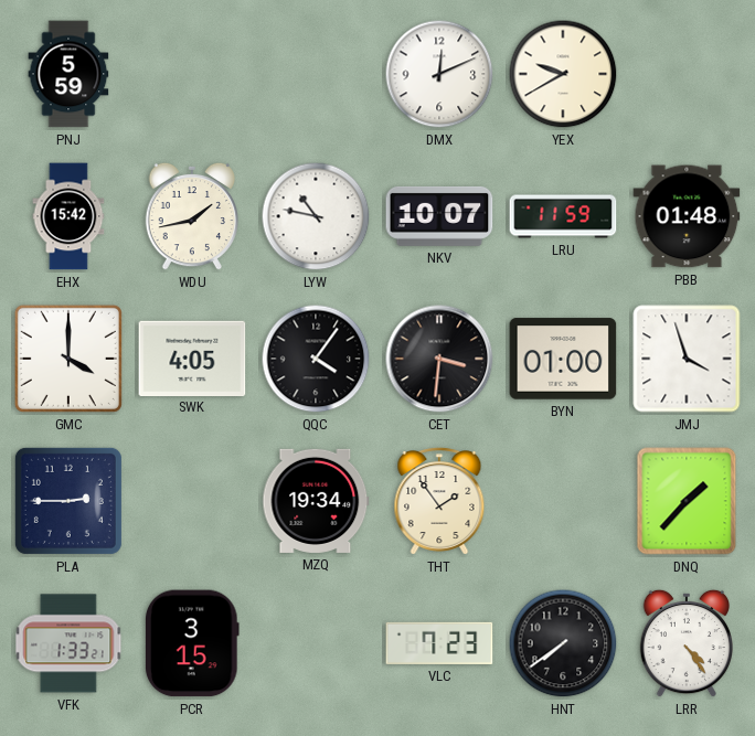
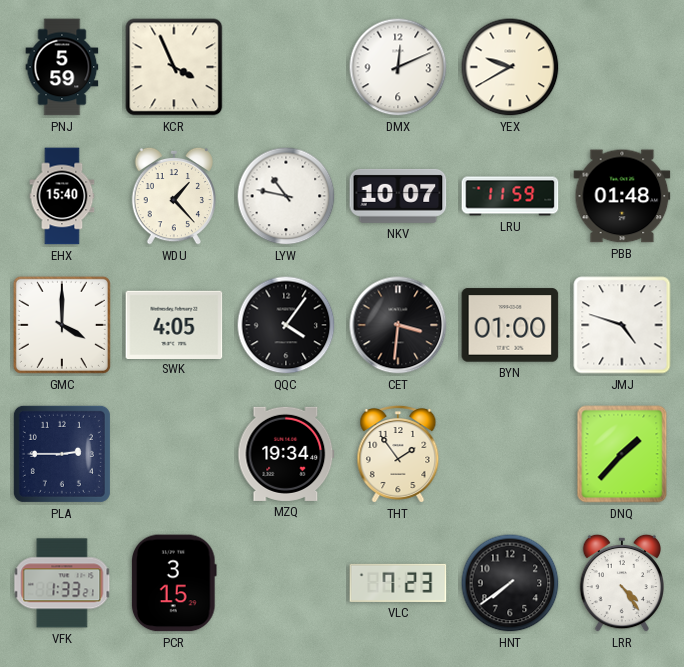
KCR: none -> 3:56 (174, 67)
EHX: 15:42 -> 15:40 (62, 196)
WDU: 1:43 -> 1:23 (173, 196)
JMJ: 3:57 -> 4:48 (622, 325)
